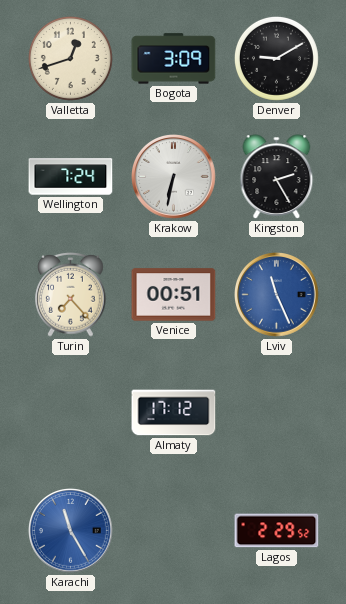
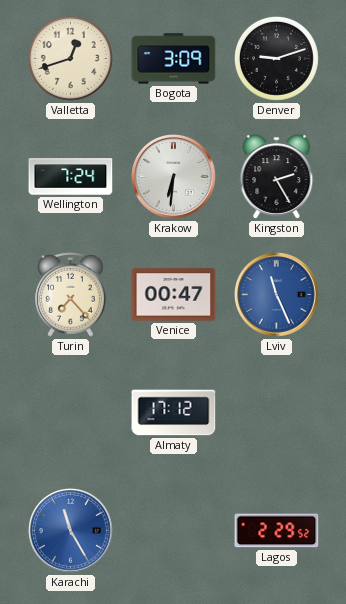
Denver: 9:10 -> 9:12 (276, 58)
Krakow: 6:32 -> 6:31 (174, 177)
Venice: 00:51 -> 00:47 (174, 295)
